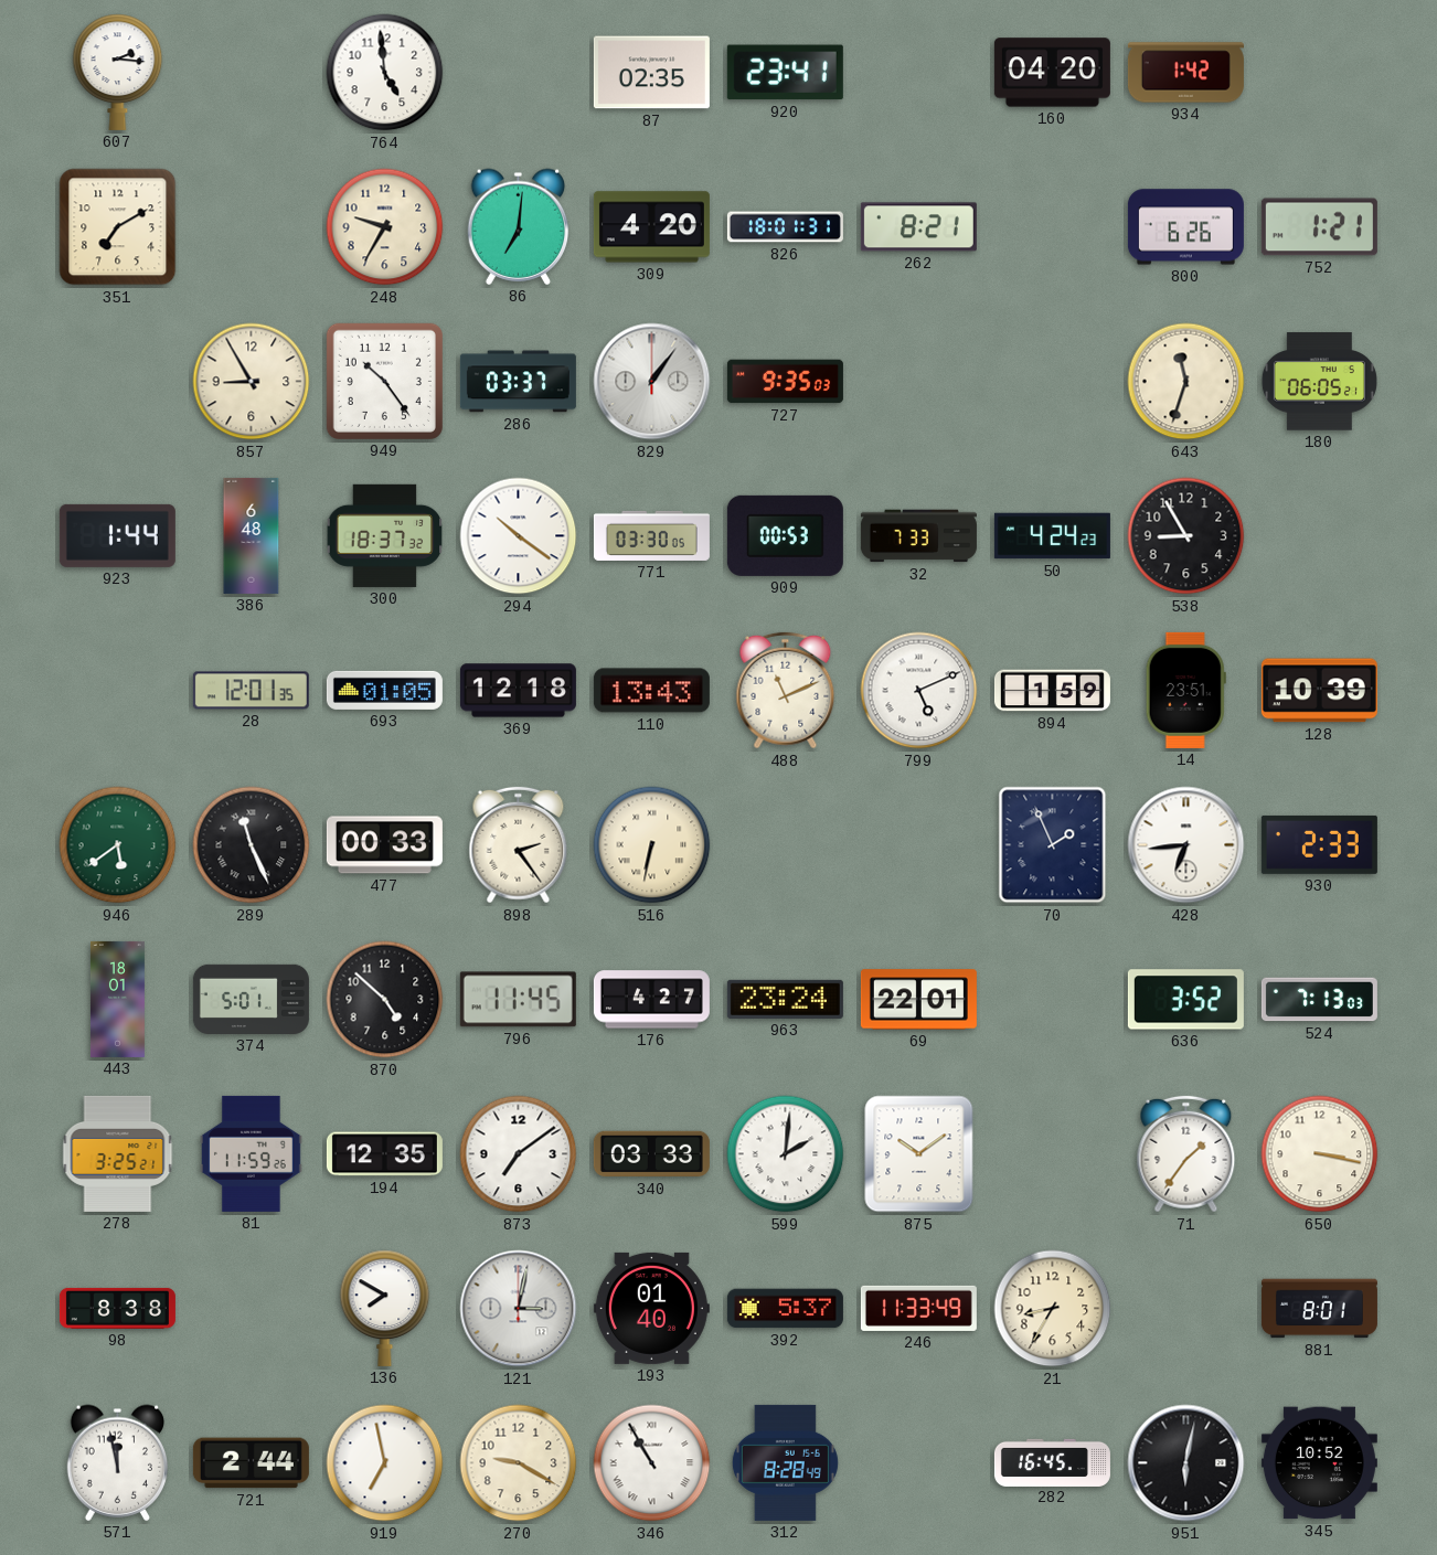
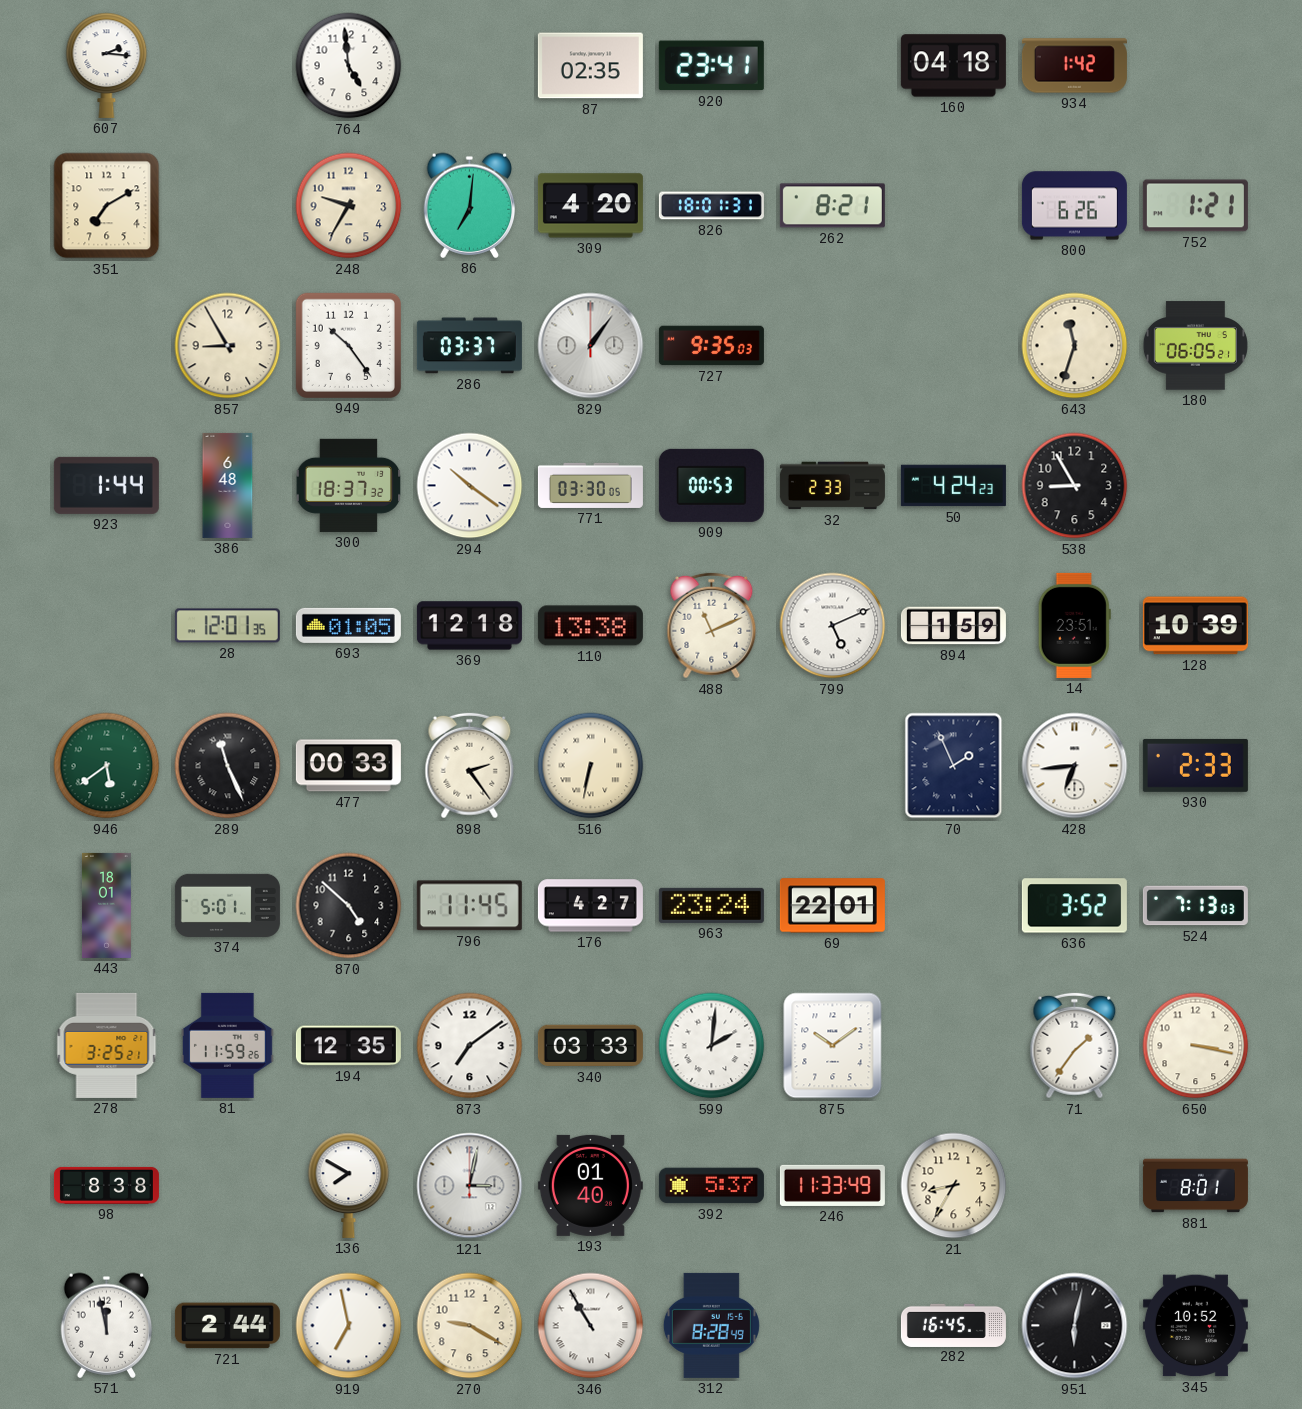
160: 04:20 -> 04:18 (953, 66)
32: 7:33 -> 2:33 (832, 486)
110: 13:43 -> 13:38 (590, 626)
